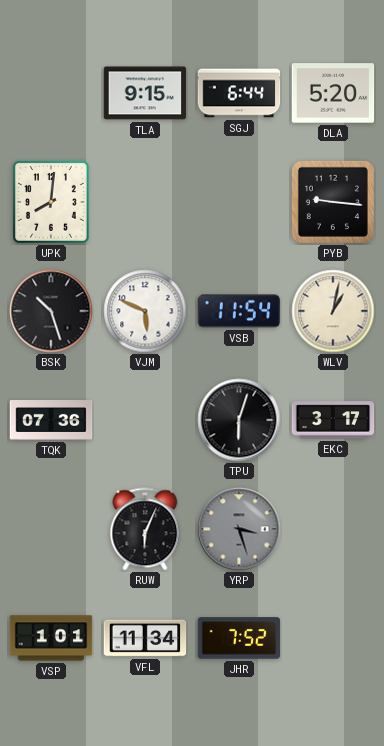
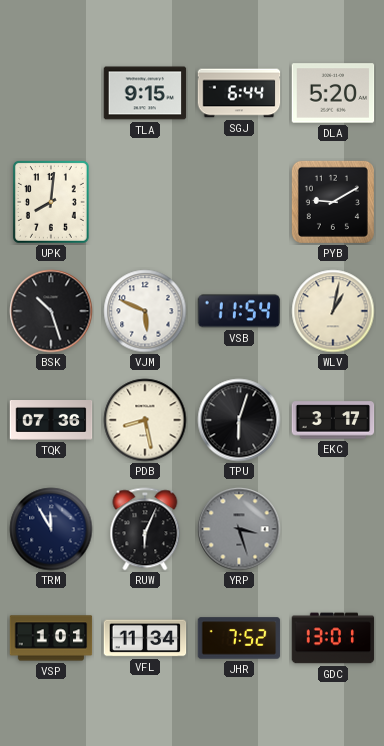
PYB: 9:16 -> 9:10 (333, 202)
PDB: none -> 8:28 (145, 420)
TRM: none -> 11:55 (51, 529)
GDC: none -> 13:01 (333, 638)
